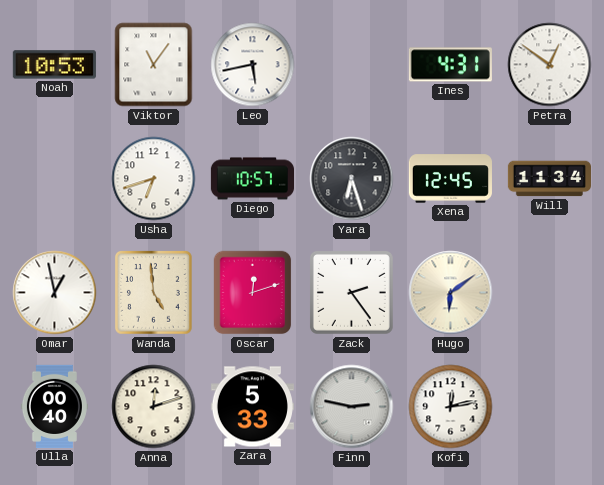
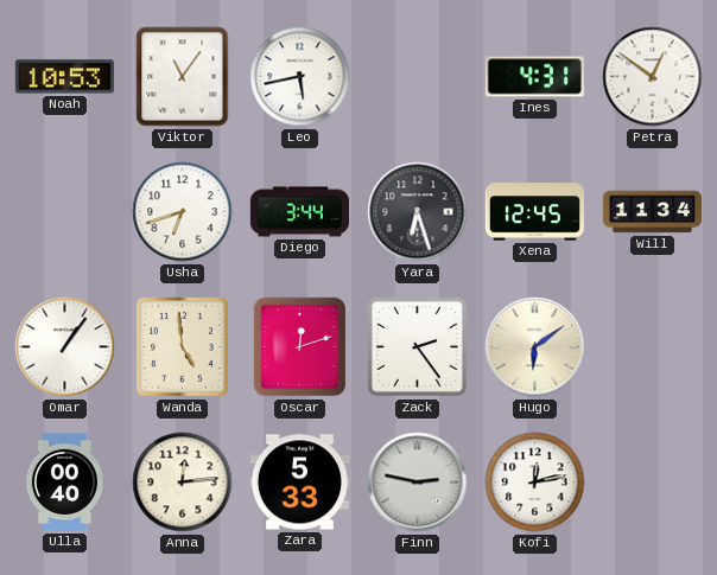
Diego: 10:57 -> 3:44 (299, 212)
Omar: 12:58 -> 1:06 (65, 347)
Anna: 12:12 -> 12:14 (183, 483)
